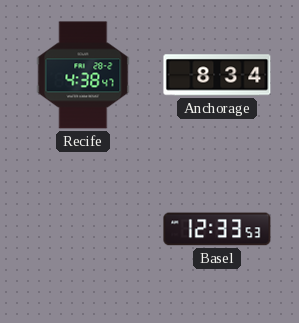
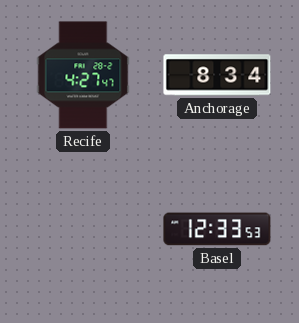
Recife: 4:38 -> 4:27 (83, 75)
